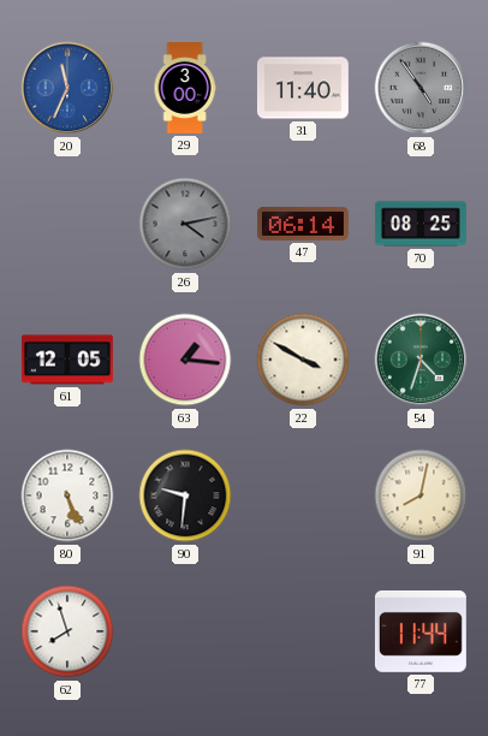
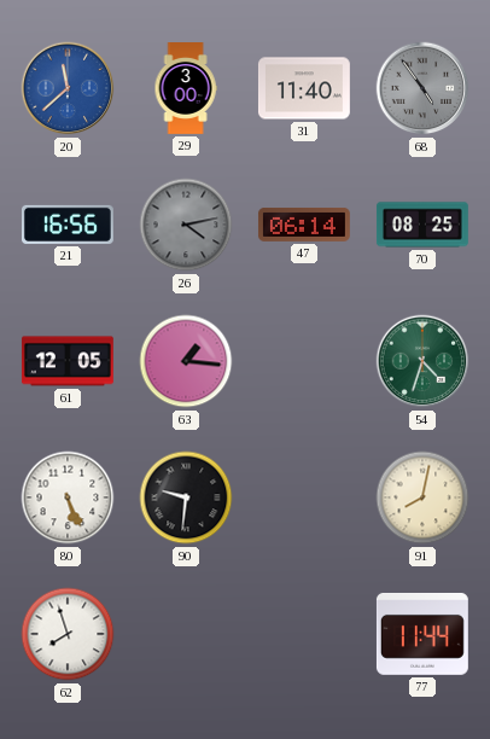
20: 11:34 -> 11:38 (68, 88)
21: none -> 16:56 (68, 225)
22: 3:50 -> none (303, 360)
